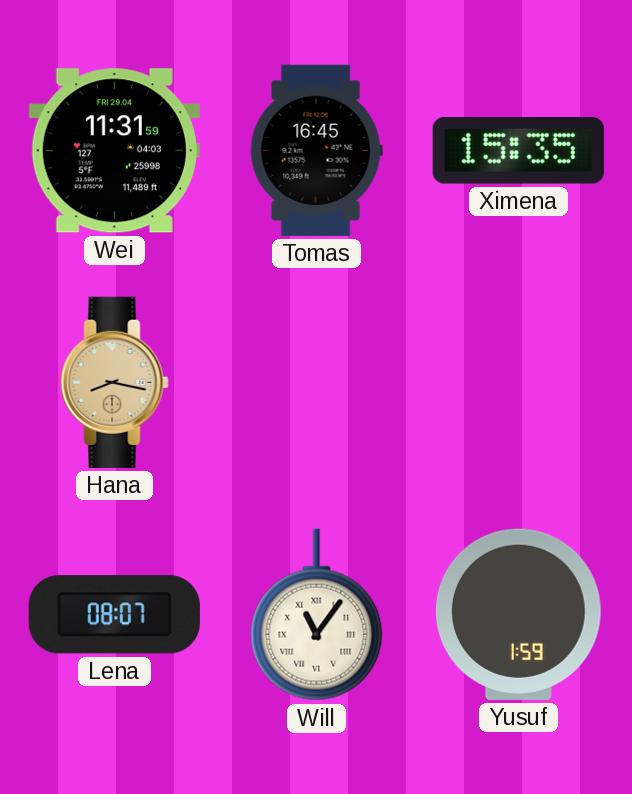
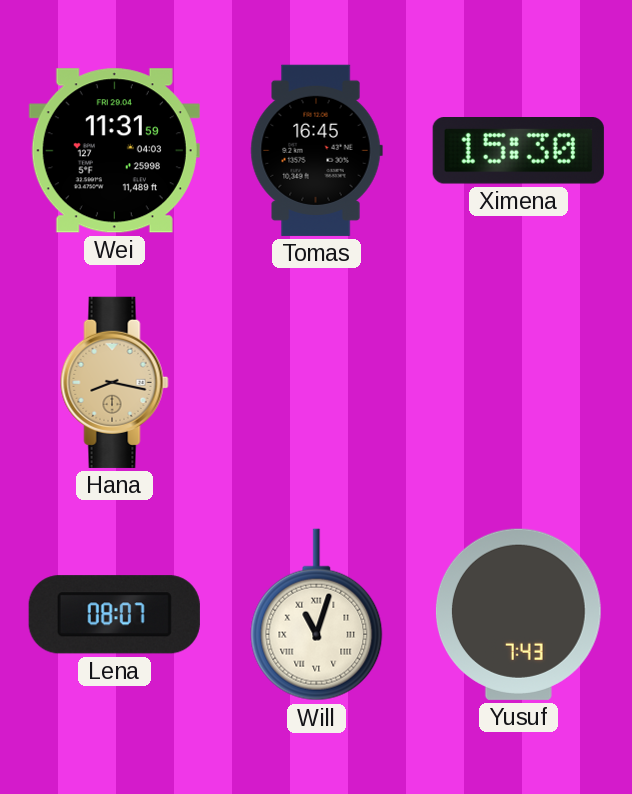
Ximena: 15:35 -> 15:30 (518, 151)
Will: 11:06 -> 11:03 (317, 615)
Yusuf: 1:59 -> 7:43 (518, 614)
